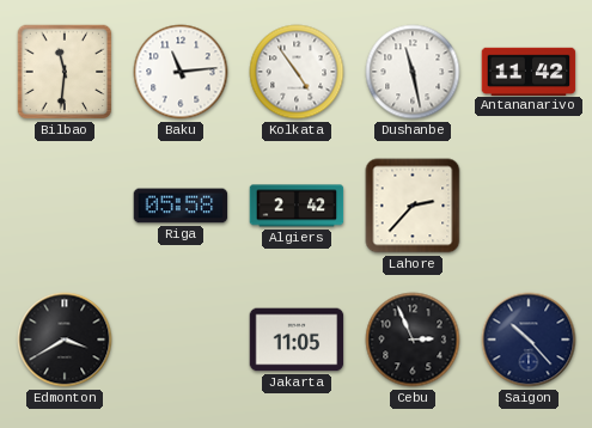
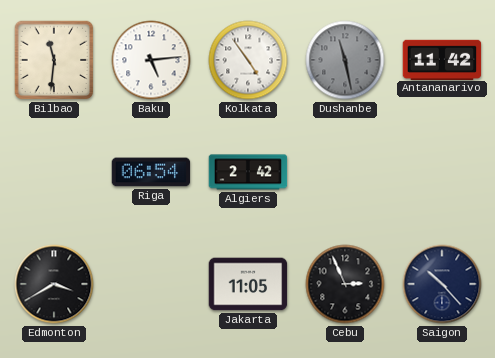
Baku: 11:14 -> 5:14 (151, 60)
Dushanbe dial: white -> grey (345, 60)
Riga: 05:58 -> 06:54 (151, 172)
Lahore: 2:37 -> none (413, 206)
